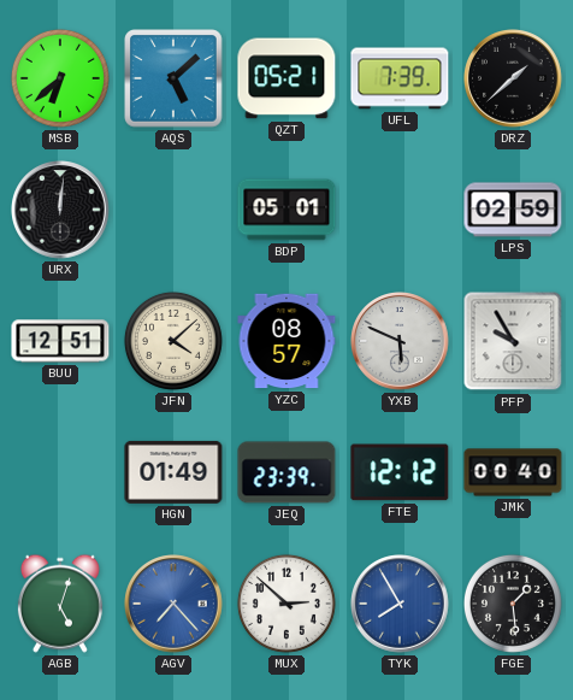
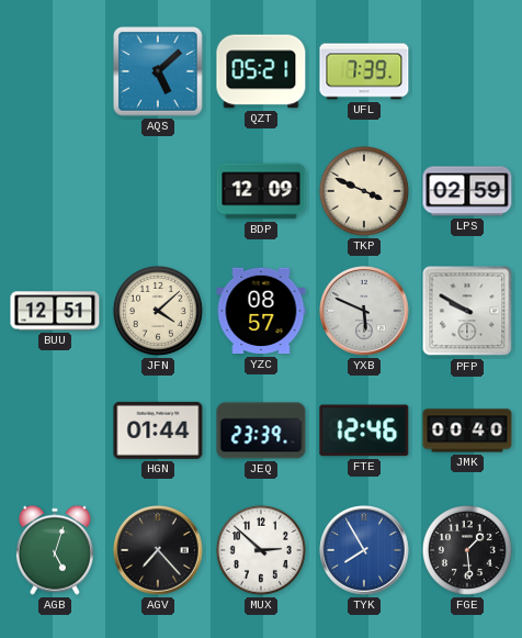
MSB: 6:38 -> none (60, 78)
DRZ: 1:38 -> none (514, 80)
URX: 12:01 -> none (61, 211)
BDP: 05:01 -> 12:09 (261, 191)
TKP: none -> 3:49 (364, 191)
PFP: 9:55 -> 9:50 (467, 311)
HGN: 01:49 -> 01:44 (158, 430)
FTE: 12:12 -> 12:46 (364, 430)
AGV dial: blue -> black (159, 551)
